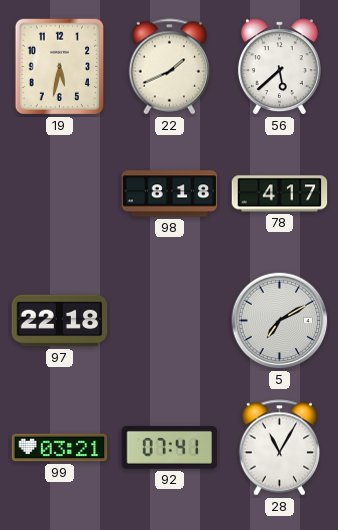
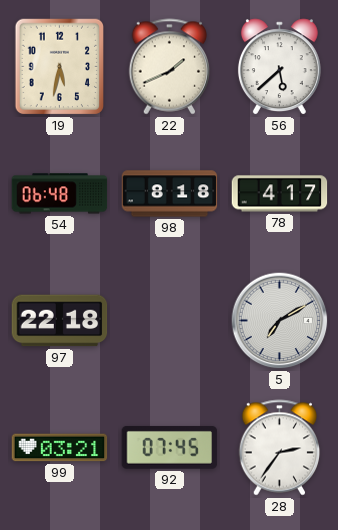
54: none -> 06:48 (60, 194)
92: 07:41 -> 07:45 (170, 448)
28: 11:05 -> 2:36 (280, 448)
